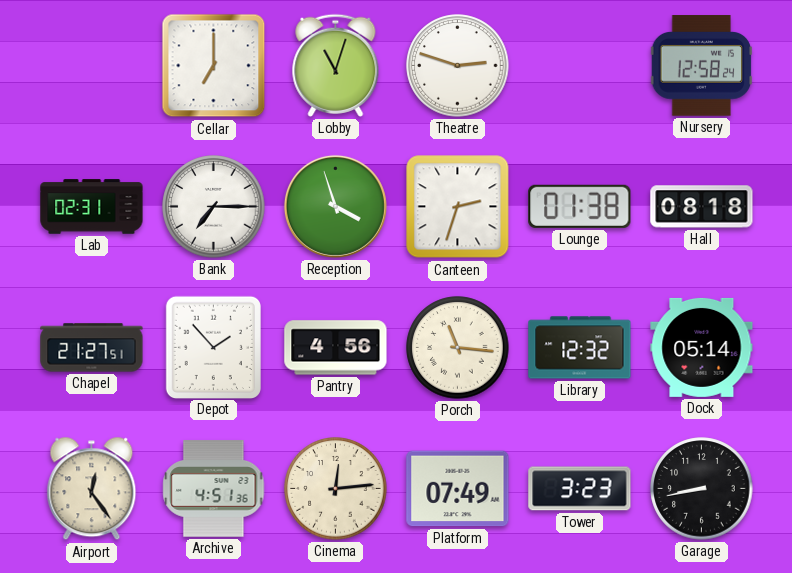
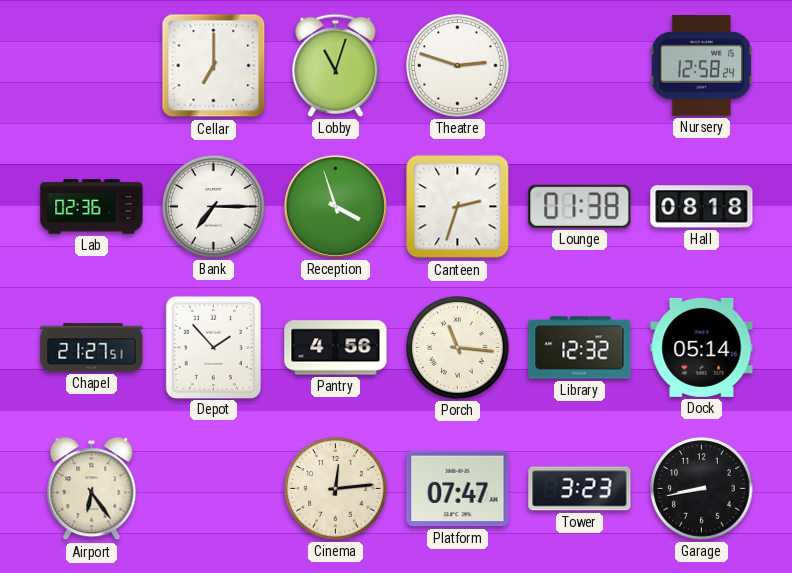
Lab: 02:31 -> 02:36 (92, 207)
Airport: 12:24 -> 6:24 (92, 489)
Archive: 4:51 -> none (214, 489)
Platform: 07:49 -> 07:47 (458, 489)
